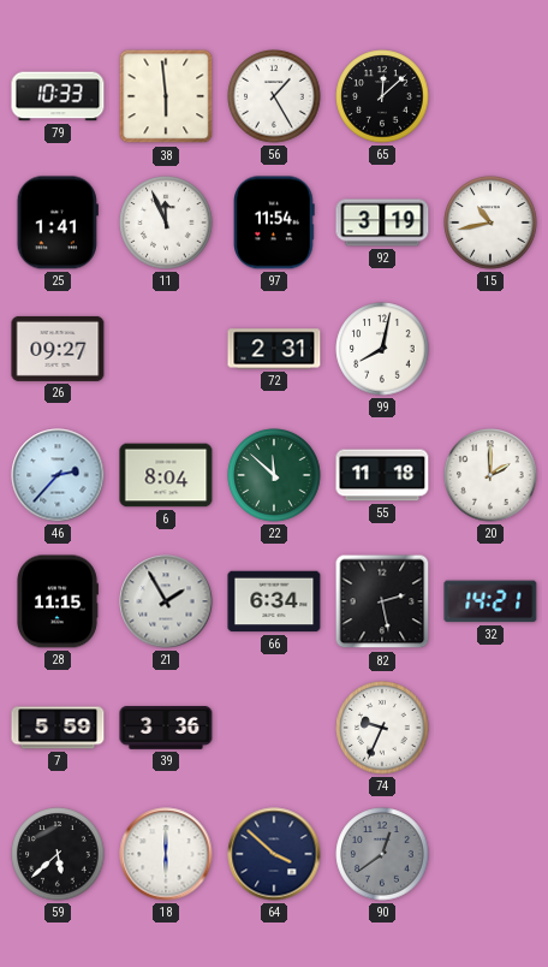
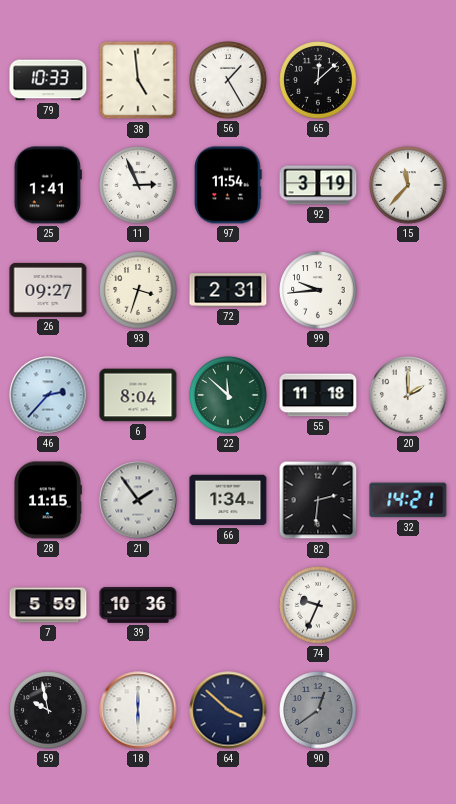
38: 5:59 -> 4:59 (138, 80)
11: 11:56 -> 2:56 (138, 185)
15: 10:43 -> 11:37 (408, 185)
93: none -> 3:33 (138, 290)
99: 8:02 -> 9:44 (318, 290)
21: 1:55 -> 1:54 (138, 500)
66: 6:34 -> 1:34 (228, 500)
82: 2:28 -> 2:31 (318, 500)
39: 3:36 -> 10:36 (138, 605)
59: 5:38 -> 9:58 (48, 710)
